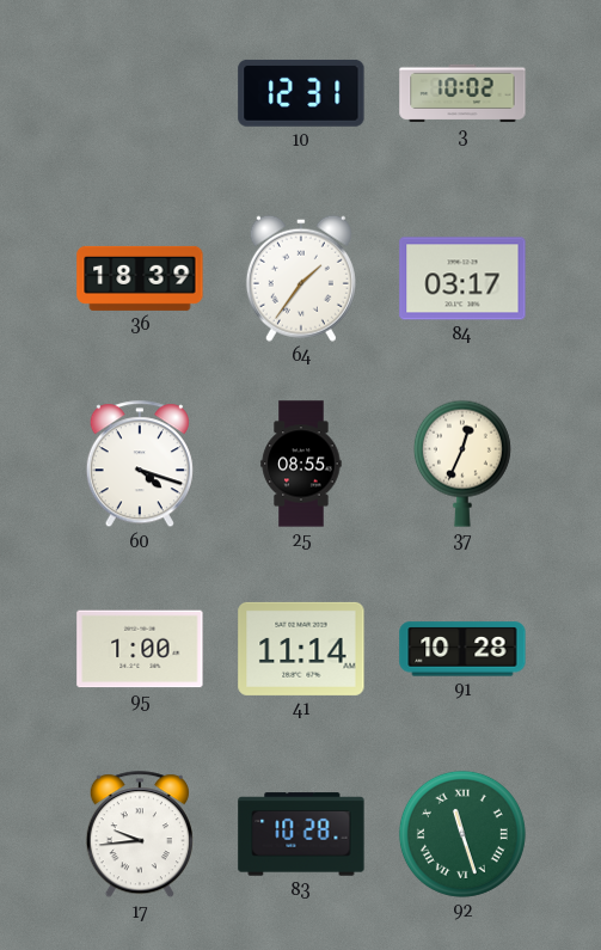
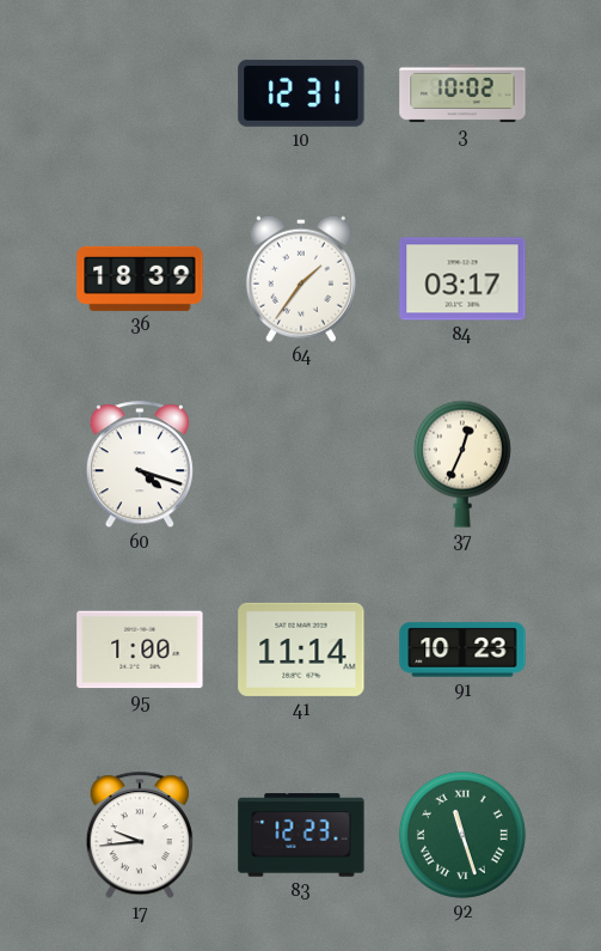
25: 08:55 -> none (301, 464)
91: 10:28 -> 10:23 (462, 650)
83: 10:28 -> 12:23 (301, 835)
